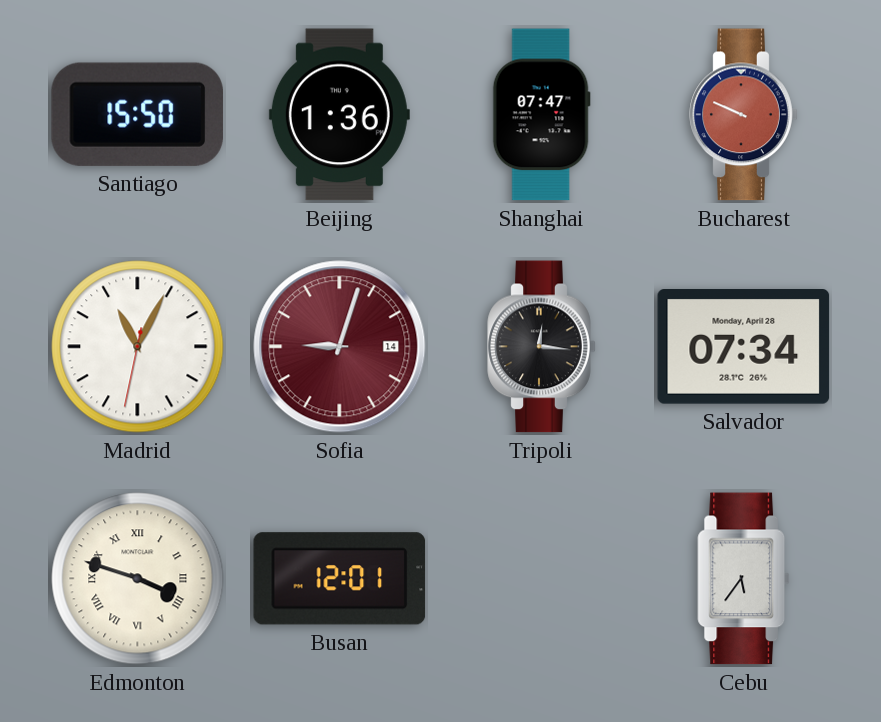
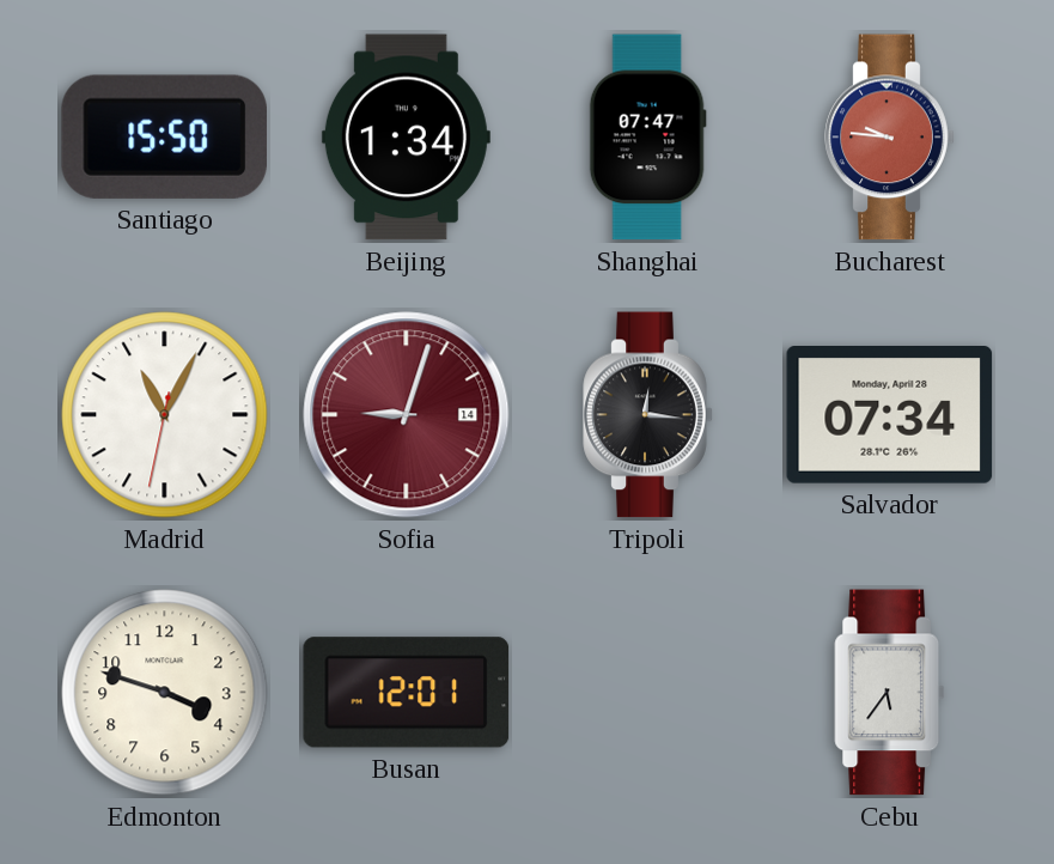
Beijing: 1:36 -> 1:34 (406, 138)
Bucharest: 9:49 -> 9:46 (890, 138)
Edmonton numerals: Roman -> Arabic (165, 693)
